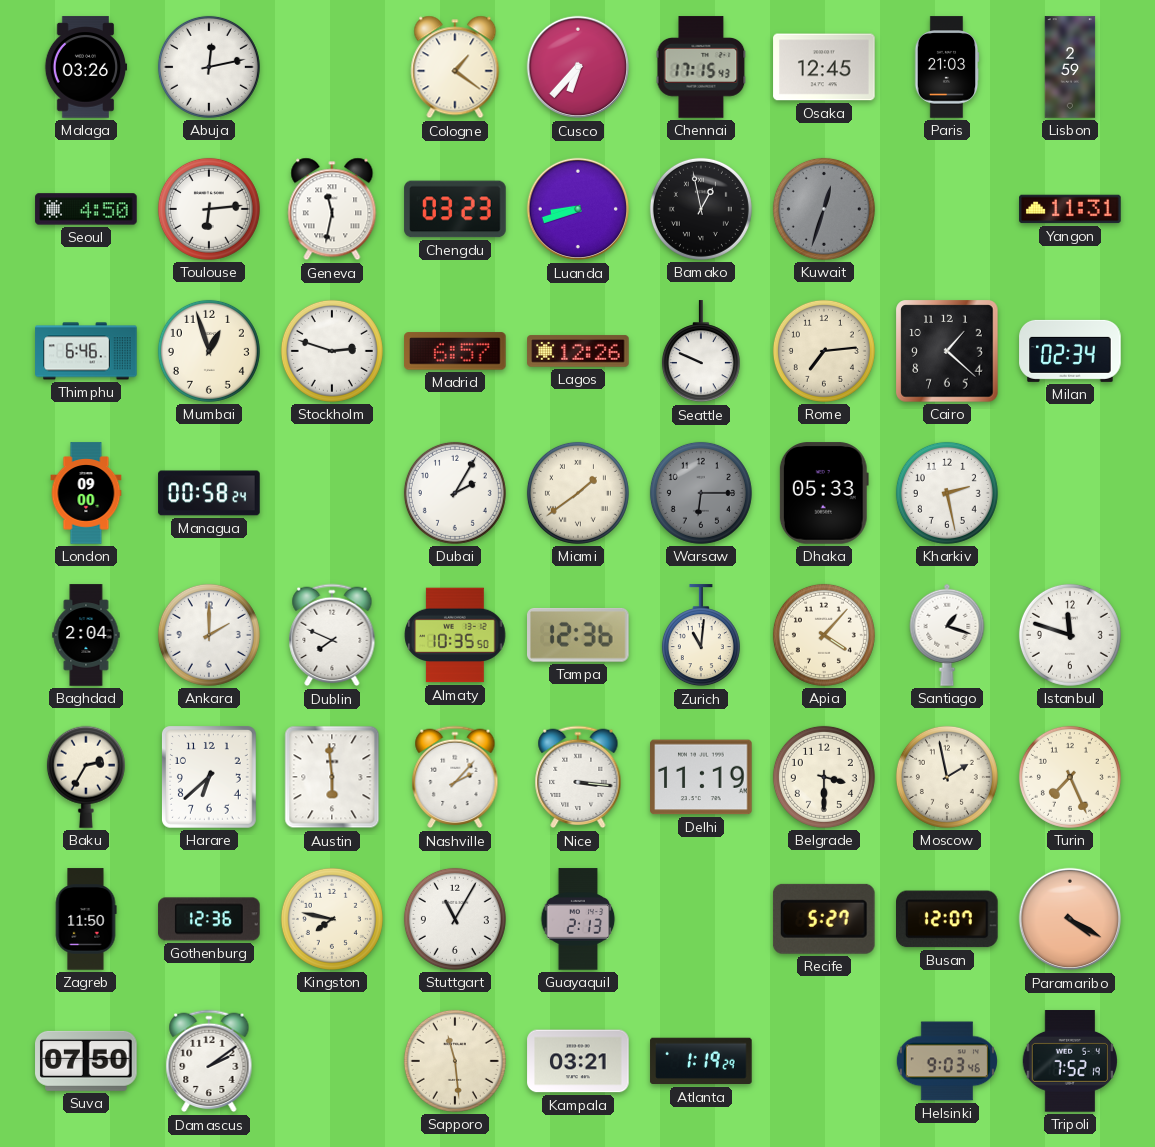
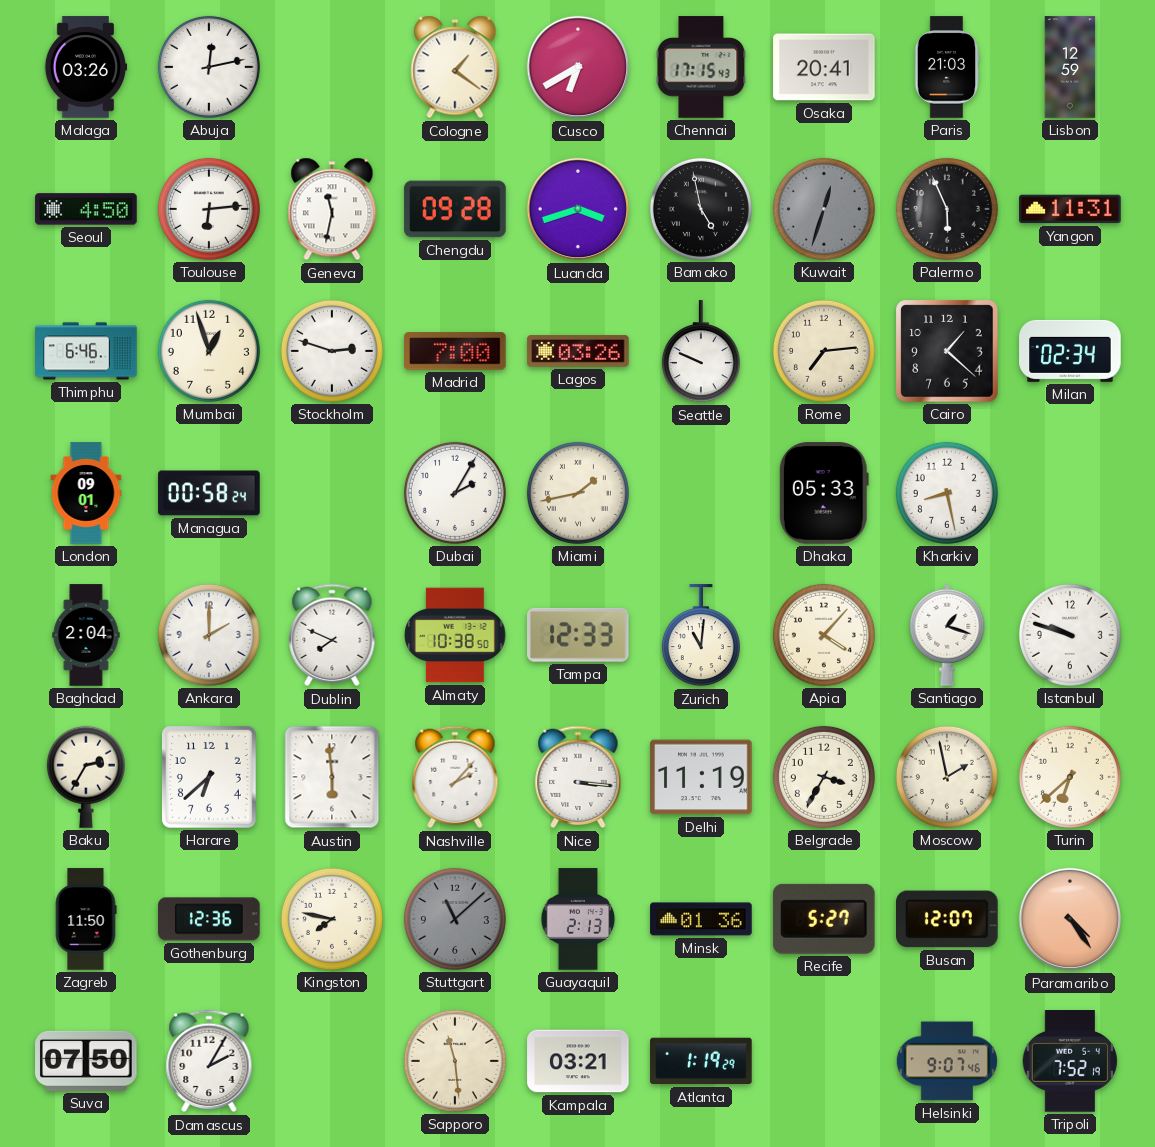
Cusco: 6:37 -> 6:40 (578, 67)
Osaka: 12:45 -> 20:41 (824, 67)
Lisbon: 2:59 -> 12:59 (1070, 67)
Chengdu: 03:23 -> 09:28 (455, 209)
Luanda: 8:42 -> 3:42 (578, 209)
Bamako: 12:58 -> 4:58 (701, 209)
Palermo: none -> 5:56 (947, 209)
Madrid: 6:57 -> 7:00 (455, 351)
Lagos: 12:26 -> 03:26 (578, 351)
London: 09:00 -> 09:01 (86, 493)
Miami: 1:39 -> 1:43 (578, 493)
Warsaw: 6:15 -> none (701, 493)
Kharkiv: 2:28 -> 8:28 (947, 493)
Almaty: 10:35 -> 10:38 (455, 635)
Tampa: 12:36 -> 12:33 (579, 635)
Istanbul: 11:48 -> 9:48 (1070, 635)
Belgrade: 3:30 -> 3:35 (824, 777)
Turin: 7:26 -> 6:38 (1070, 777)
Stuttgart: 11:05 -> 11:08 (455, 919)
Stuttgart dial: white -> grey (455, 919)
Minsk: none -> 01:36 (701, 919)
Paramaribo: 4:20 -> 4:24 (1070, 919)
Damascus: 2:09 -> 2:05 (209, 1061)
Helsinki: 9:03 -> 9:07 (947, 1061)
